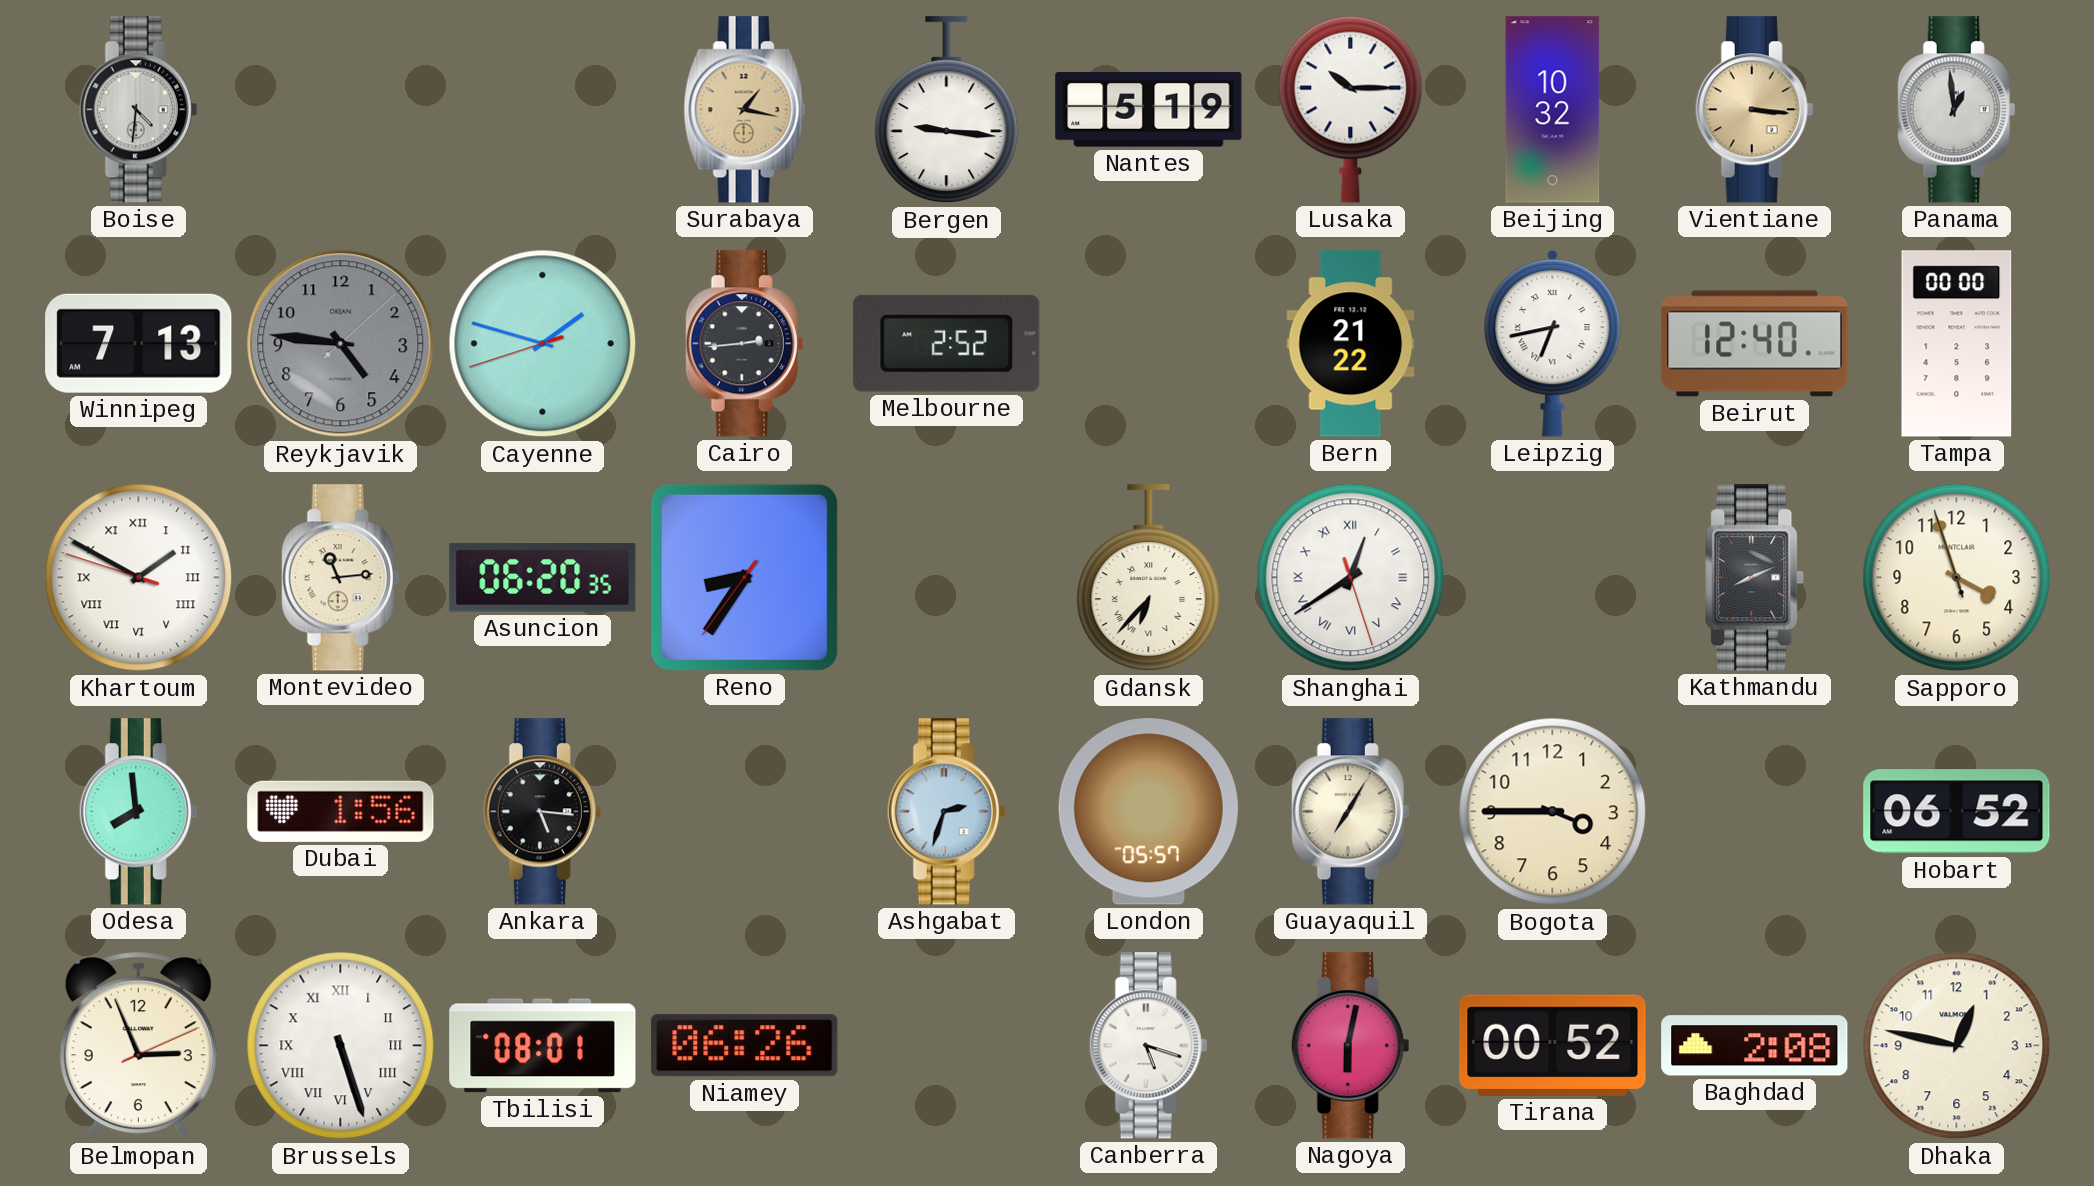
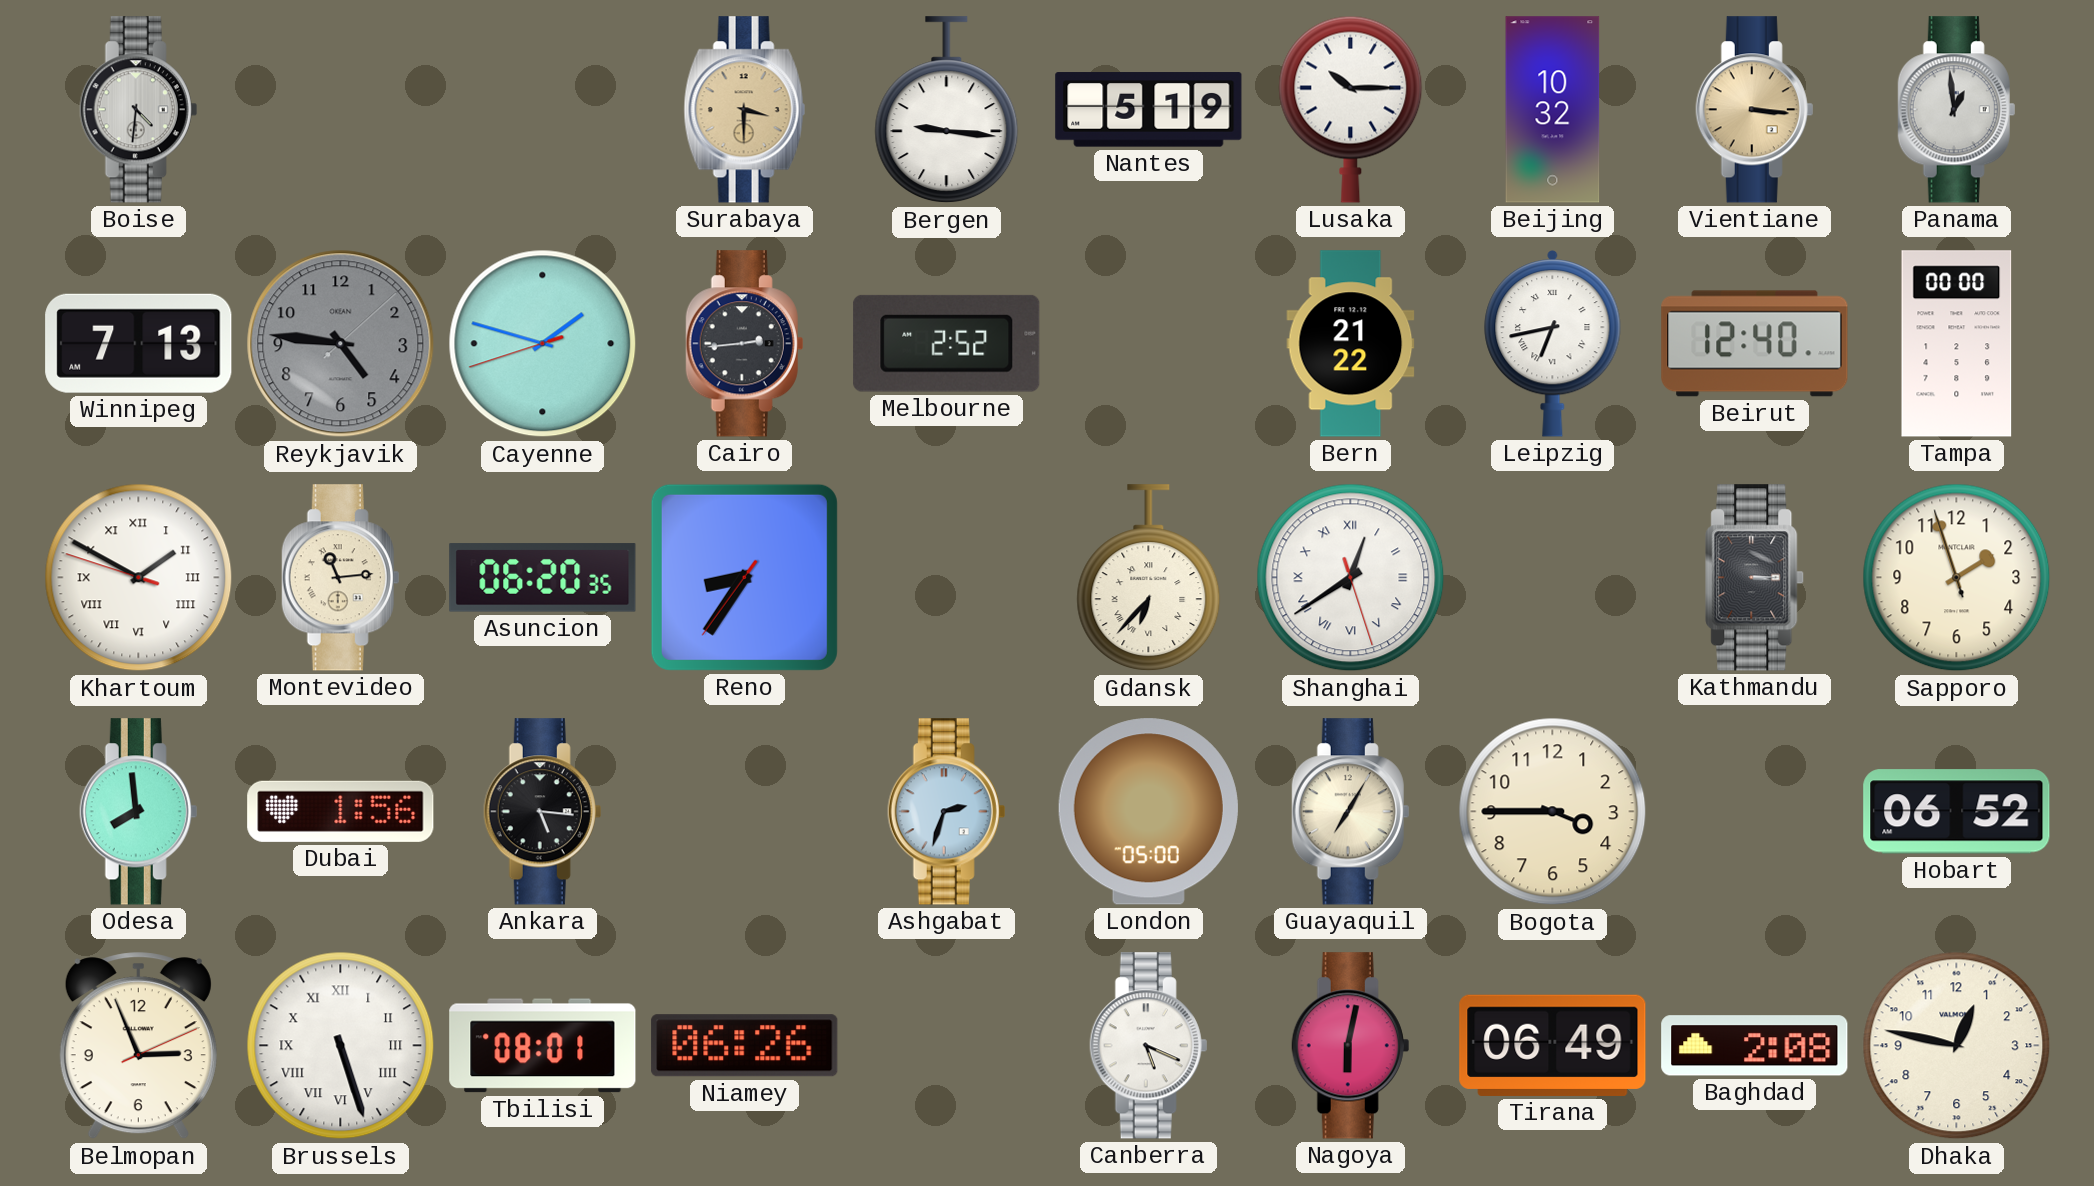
Surabaya: 1:17 -> 3:30 (745, 110)
Kathmandu: 8:11 -> 3:15 (1755, 578)
Sapporo: 3:56 -> 1:56 (1957, 578)
London: 05:57 -> 05:00 (1148, 812)
Canberra: 5:18 -> 5:19 (1149, 1046)
Tirana: 00:52 -> 06:49 (1553, 1045)
